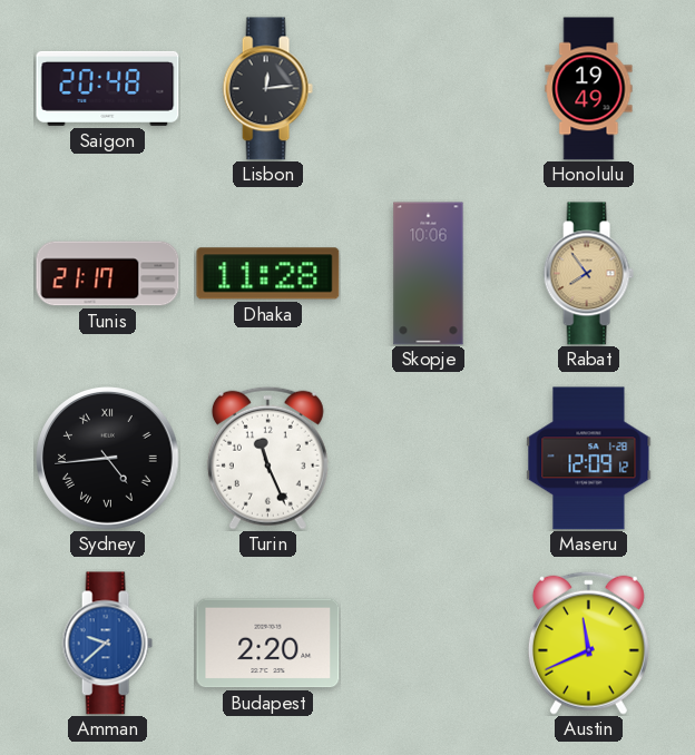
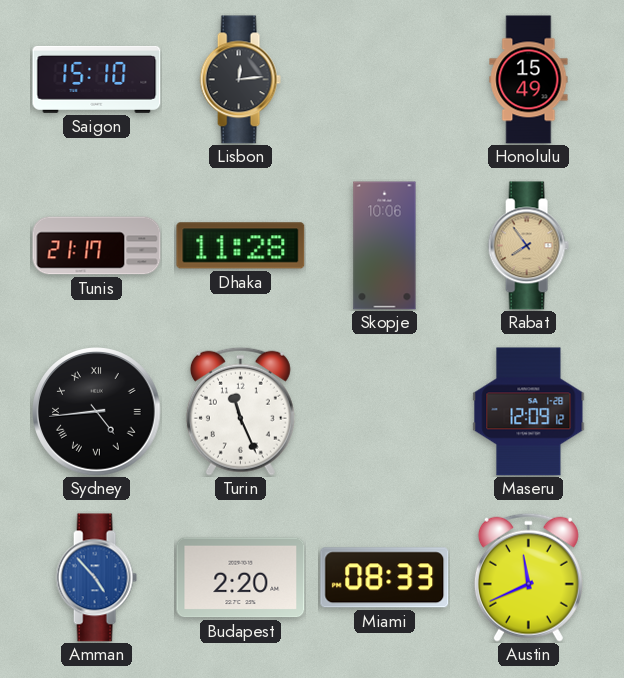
Saigon: 20:48 -> 15:10 (97, 79)
Honolulu: 19:49 -> 15:49 (529, 80)
Amman: 9:38 -> 4:53 (96, 578)
Miami: none -> 08:33 (385, 578)
